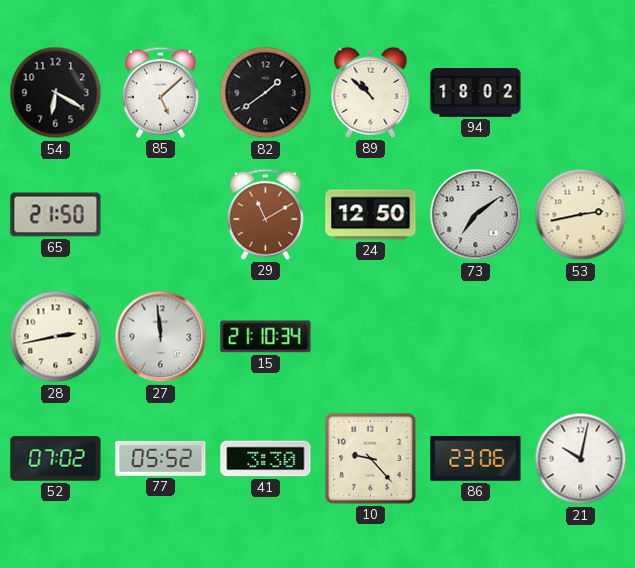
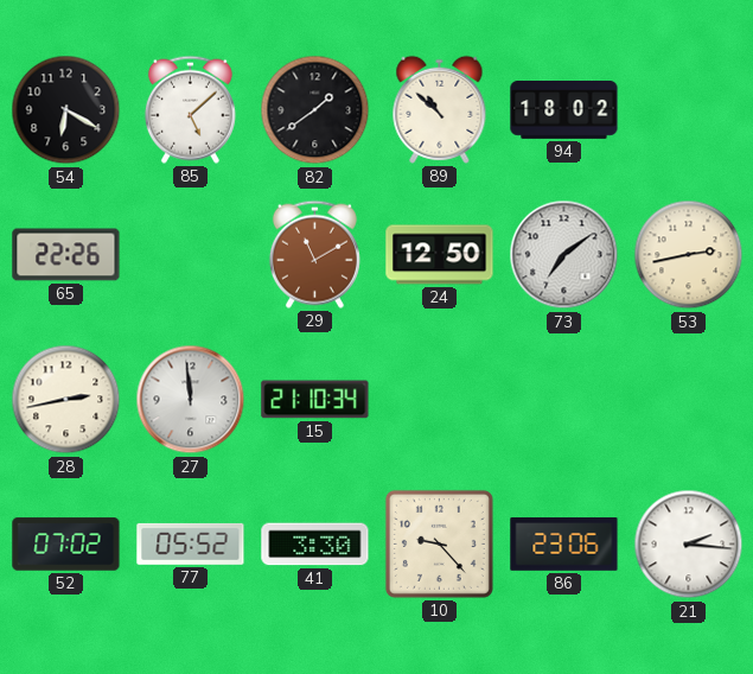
65: 21:50 -> 22:26 (66, 255)
21: 10:02 -> 2:16 (689, 545)
